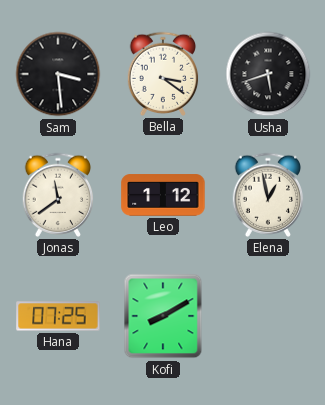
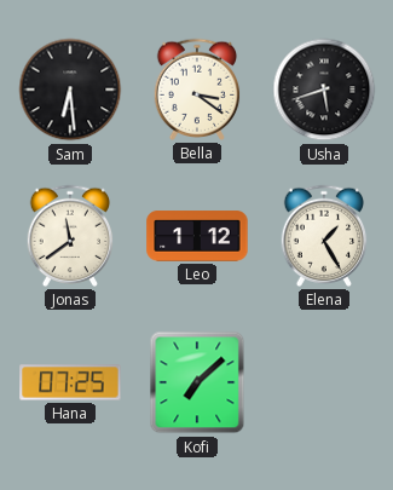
Sam: 3:29 -> 6:29 (70, 90)
Elena: 12:58 -> 1:25 (324, 236)
Kofi: 8:10 -> 7:08 (197, 382)
